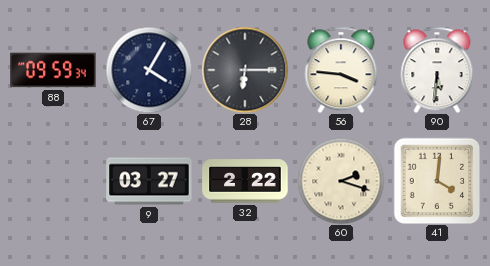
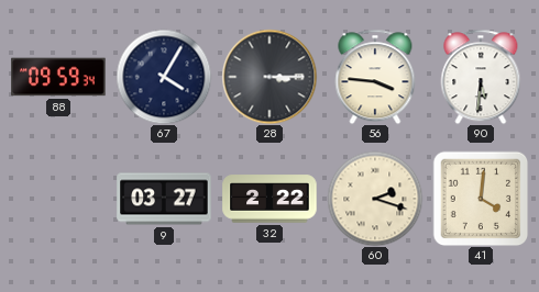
28: 6:15 -> 3:15 (269, 77)
